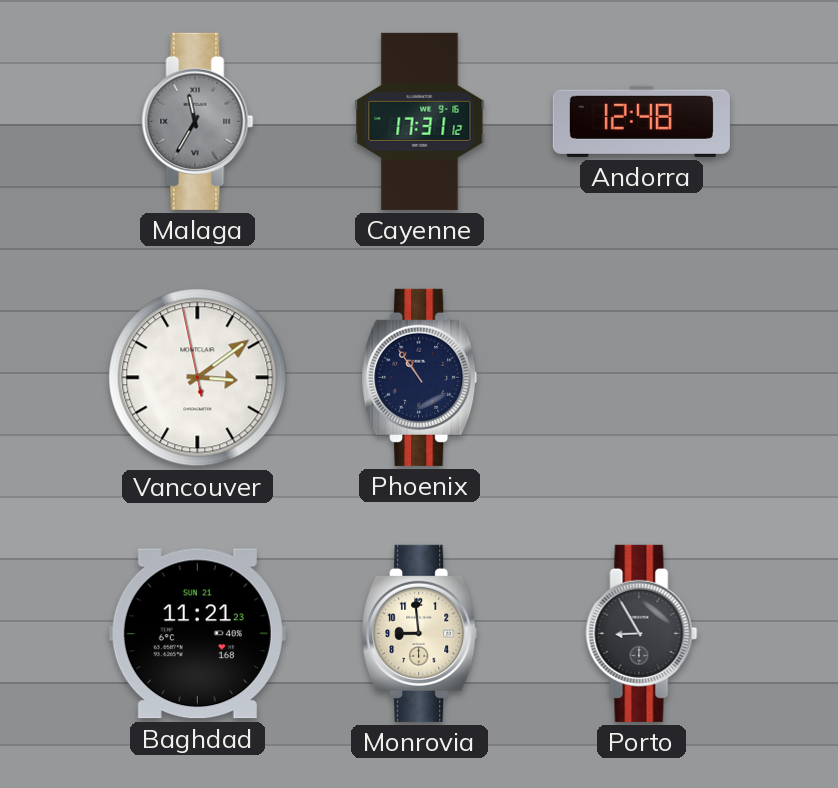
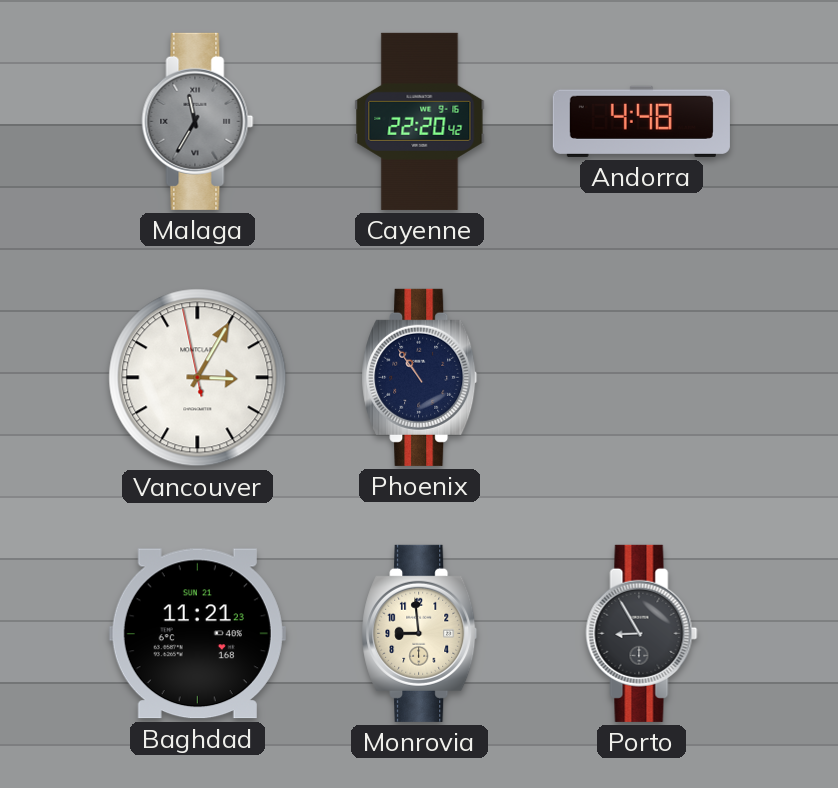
Cayenne: 17:31 -> 22:20 (420, 121)
Andorra: 12:48 -> 4:48 (641, 121)
Vancouver: 3:08 -> 3:04 (198, 378)
